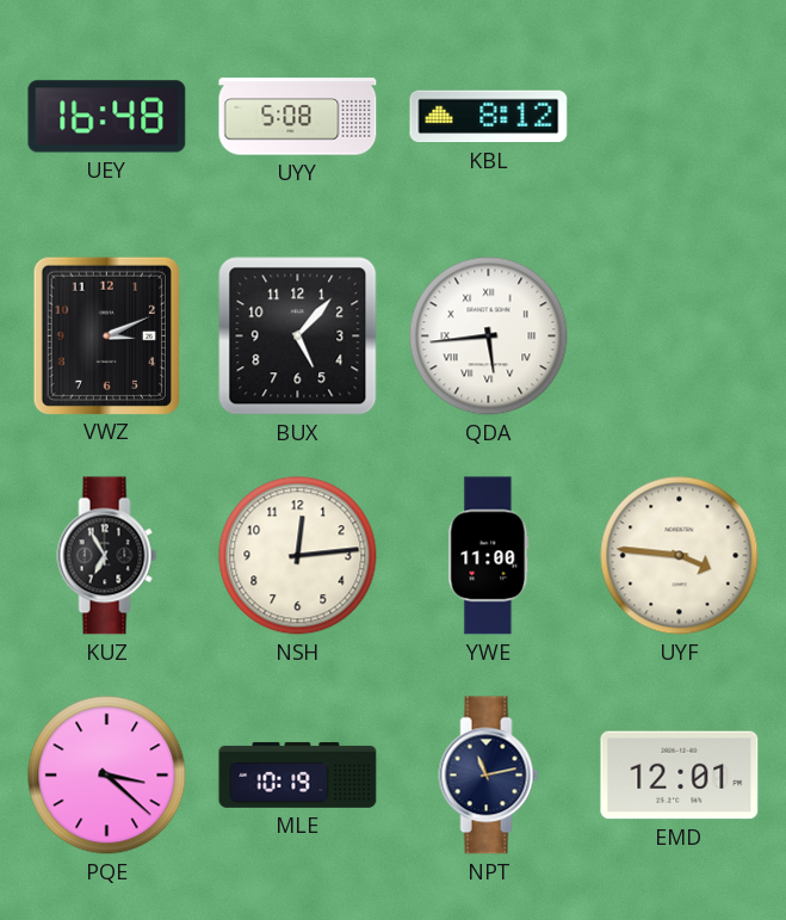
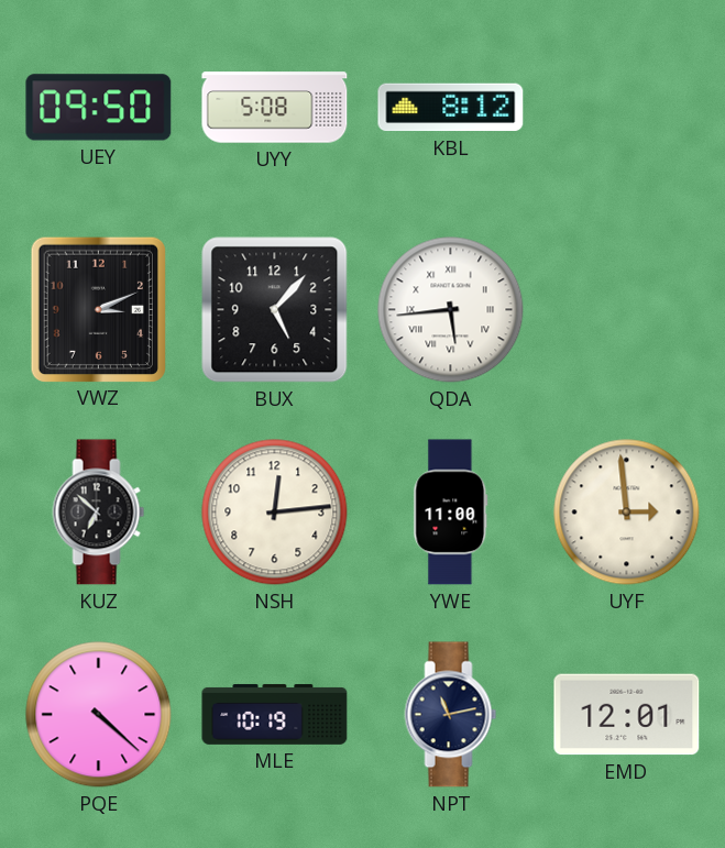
UEY: 16:48 -> 09:50 (99, 108)
KUZ: 6:55 -> 6:52 (99, 513)
UYF: 3:46 -> 2:59 (627, 513)
PQE: 3:22 -> 4:22 (99, 715)
